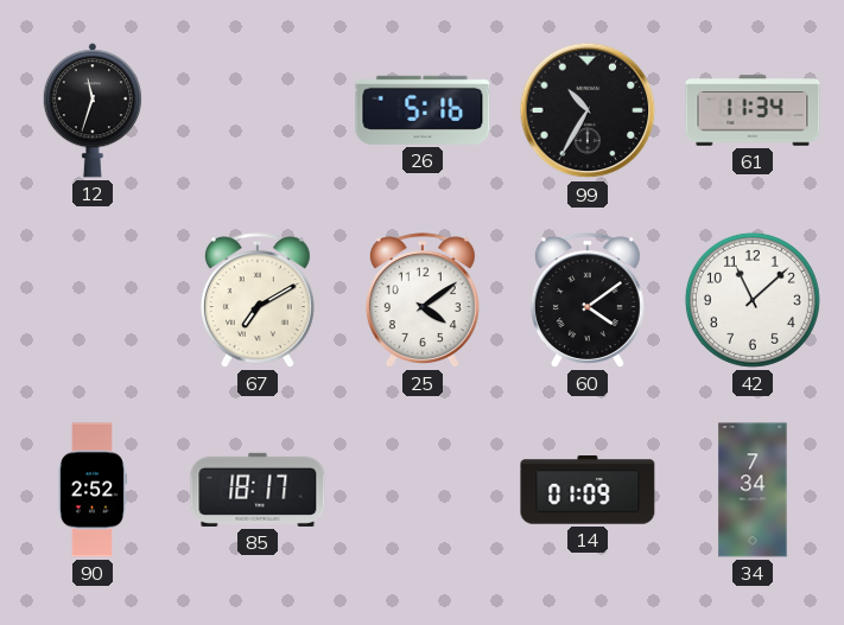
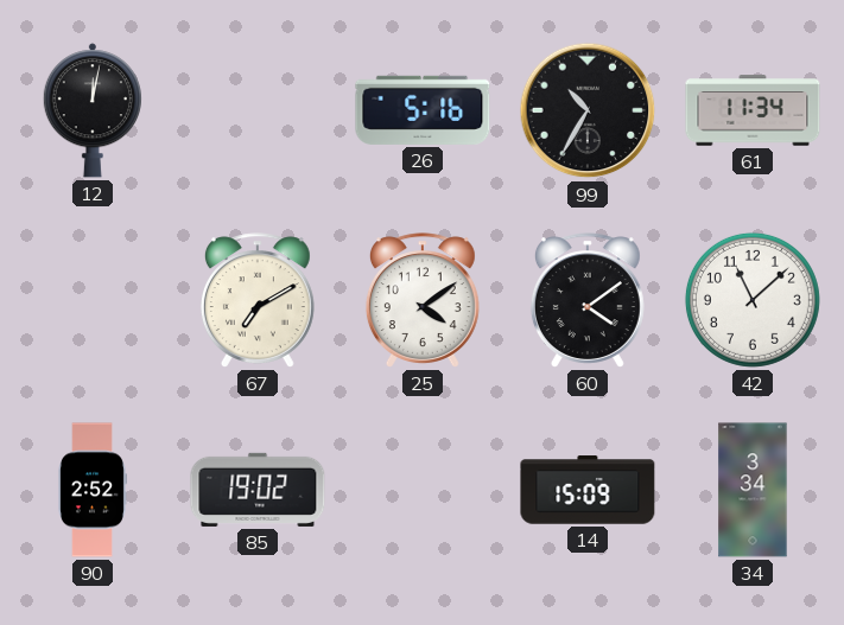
12: 11:33 -> 12:02 (93, 110)
85: 18:17 -> 19:02 (258, 490)
14: 01:09 -> 15:09 (588, 490)
34: 7:34 -> 3:34 (753, 490)
